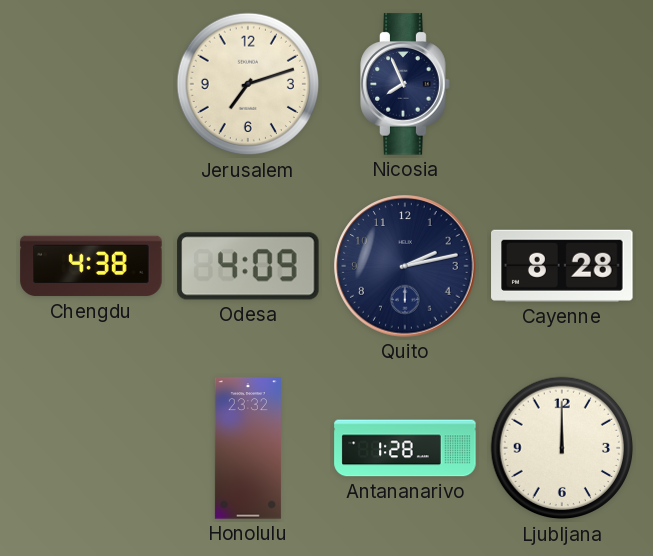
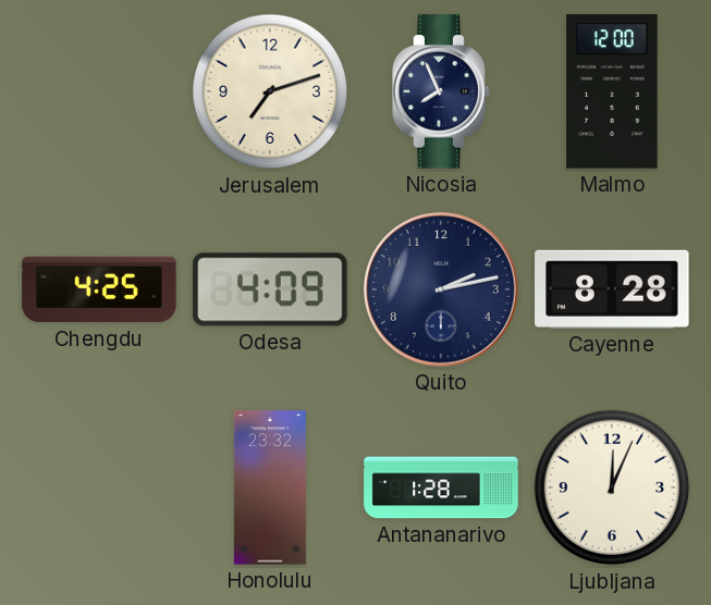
Malmo: none -> 12:00 (612, 91)
Chengdu: 4:38 -> 4:25 (99, 289)
Ljubljana: 12:00 -> 12:04 (612, 487)
